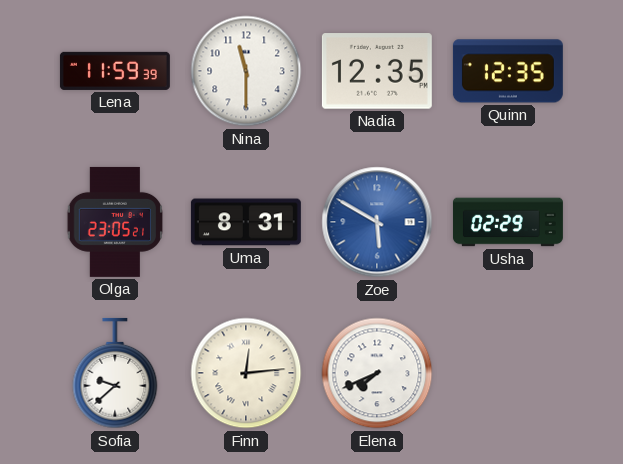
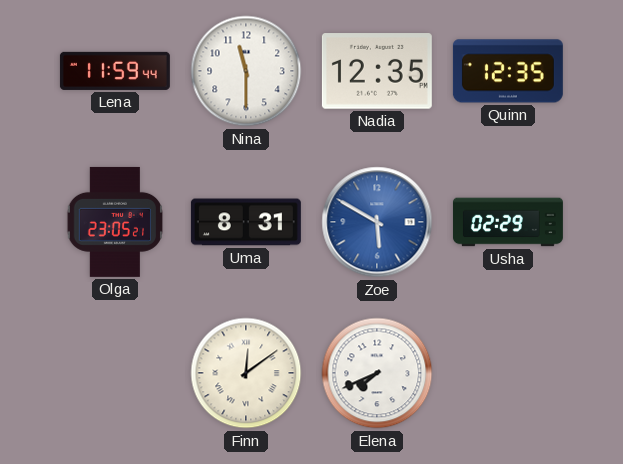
Lena: 11:59:39 -> 11:59:44 (115, 71)
Sofia: 9:38 -> none (115, 373)
Finn: 12:14 -> 12:09 (246, 373)
